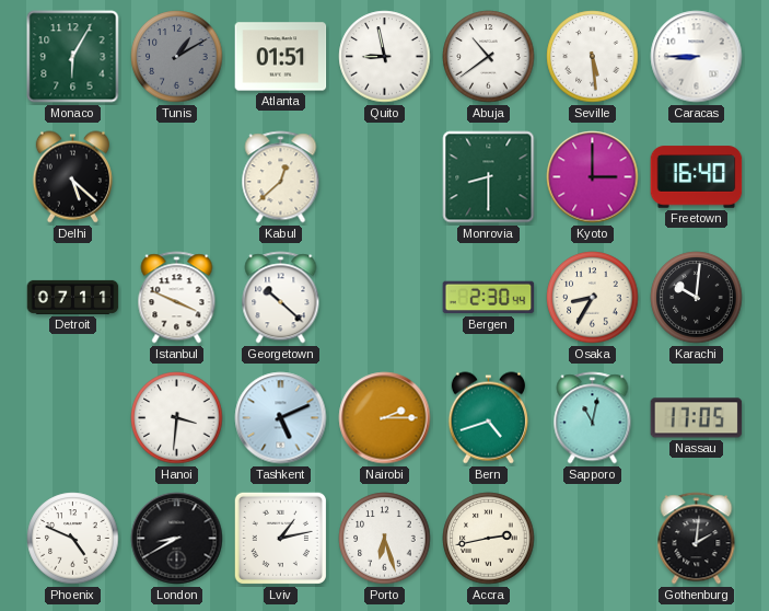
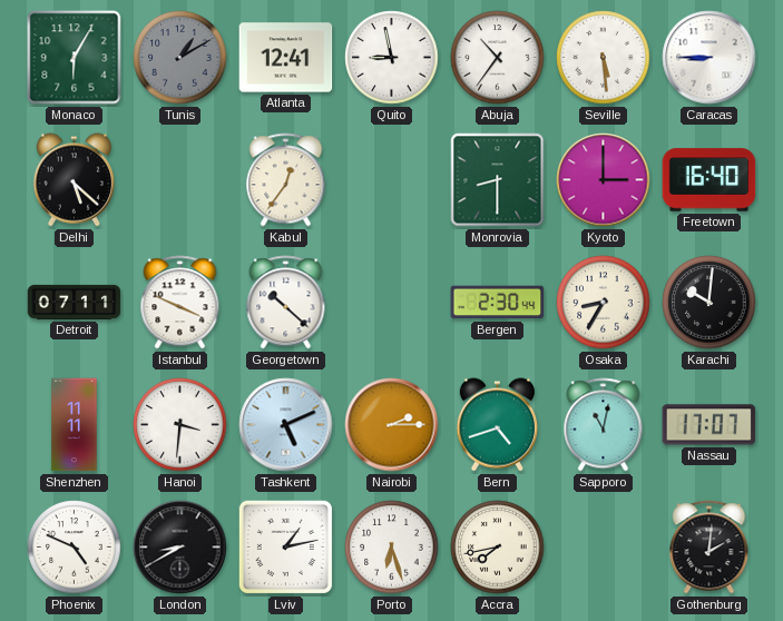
Atlanta: 01:51 -> 12:41 (286, 58)
Abuja: 10:39 -> 10:36 (498, 58)
Kabul: 12:38 -> 12:36 (286, 180)
Shenzhen: none -> 11:11 (75, 425)
Nassau: 17:05 -> 17:07 (709, 425)
Accra: 2:43 -> 7:43 (498, 548)
